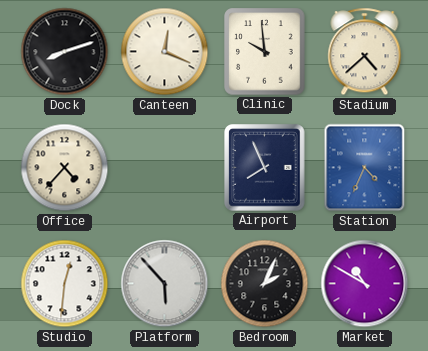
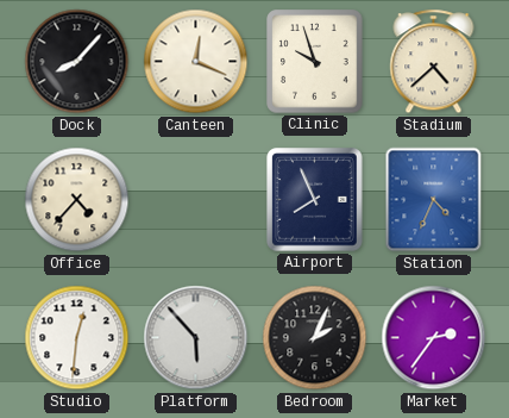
Dock: 8:12 -> 8:07 (77, 62)
Clinic: 9:59 -> 9:57 (315, 62)
Market: 10:50 -> 2:36 (434, 338)
